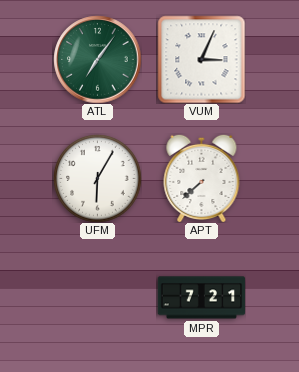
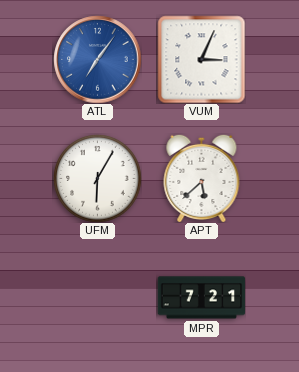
ATL dial: green -> blue (97, 59)
APT: 7:38 -> 5:38 (202, 178)
